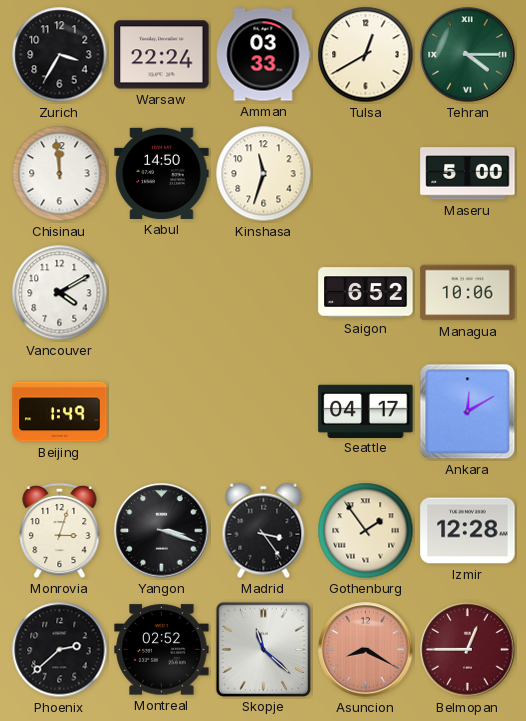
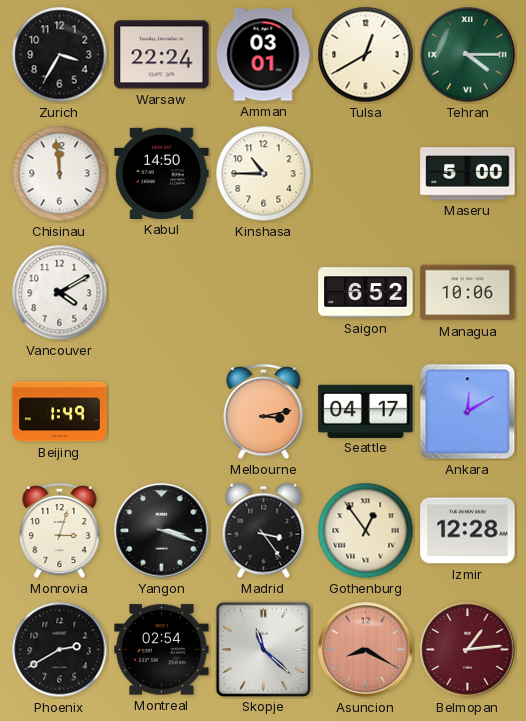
Amman: 03:33 -> 03:01 (263, 55)
Kinshasa: 11:33 -> 10:45 (264, 174)
Melbourne: none -> 3:13 (264, 412)
Gothenburg: 1:54 -> 12:54 (366, 531)
Phoenix: 2:38 -> 2:40 (60, 650)
Montreal: 02:52 -> 02:54 (162, 650)
Belmopan: 12:45 -> 1:14 (468, 650)
